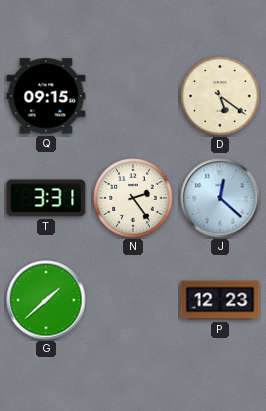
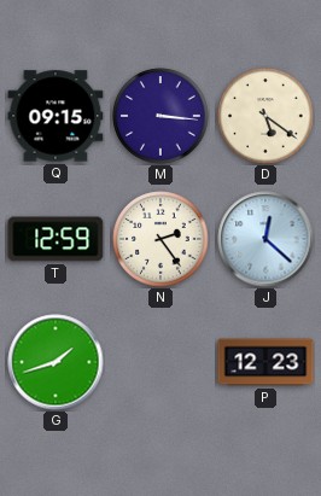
M: none -> 3:16 (160, 116)
T: 3:31 -> 12:59 (56, 239)
G: 1:38 -> 1:42 (56, 362)
